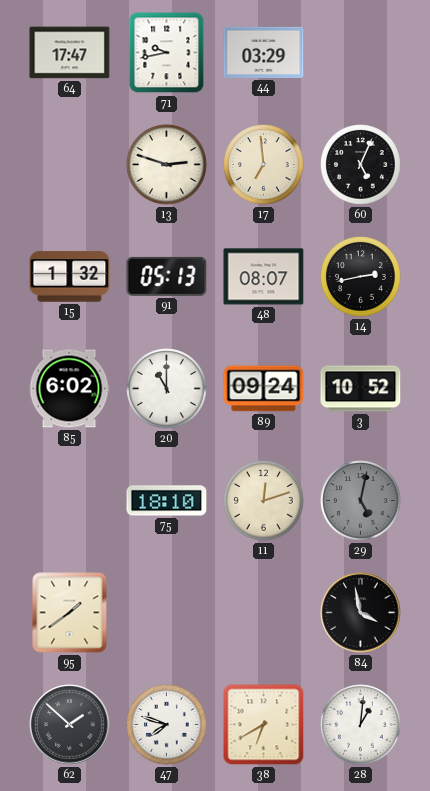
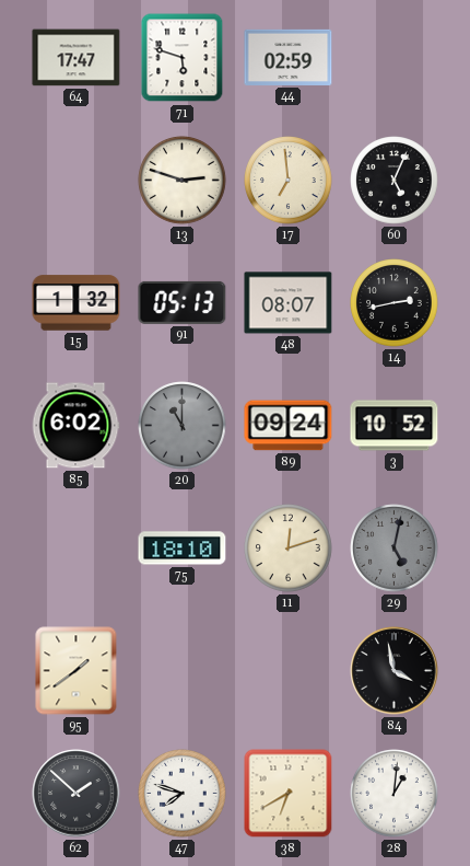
71: 9:43 -> 5:48 (183, 58)
44: 03:29 -> 02:59 (289, 57)
20 dial: white -> grey (183, 426)
